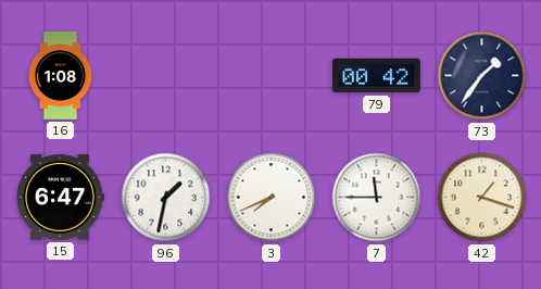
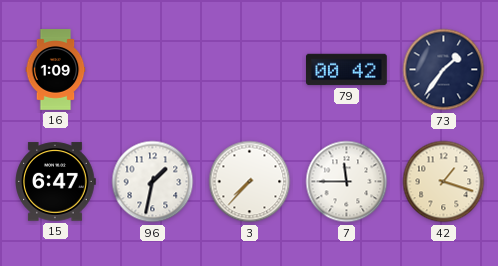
16: 1:08 -> 1:09 (56, 70)
3: 7:41 -> 7:37 (250, 182)
